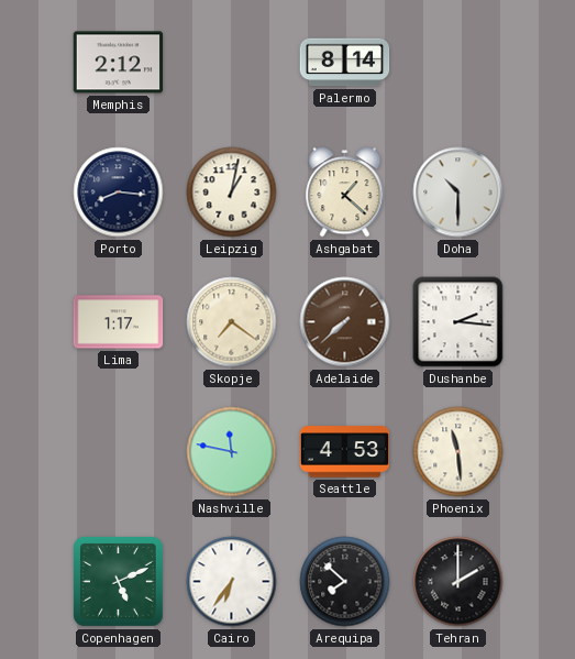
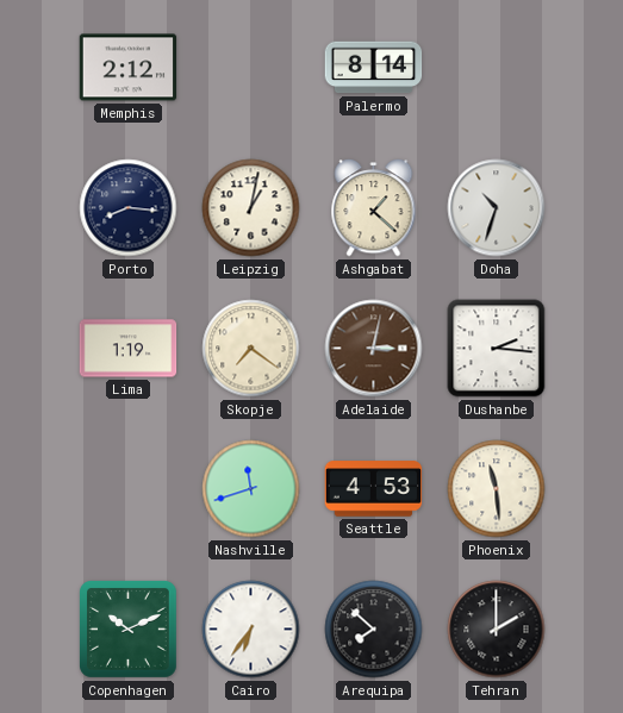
Doha: 10:30 -> 10:33 (497, 208)
Lima: 1:17 -> 1:19 (129, 349)
Adelaide: 7:38 -> 3:02 (374, 349)
Nashville: 11:47 -> 11:42 (251, 489)
Copenhagen: 5:11 -> 10:11 (129, 630)
